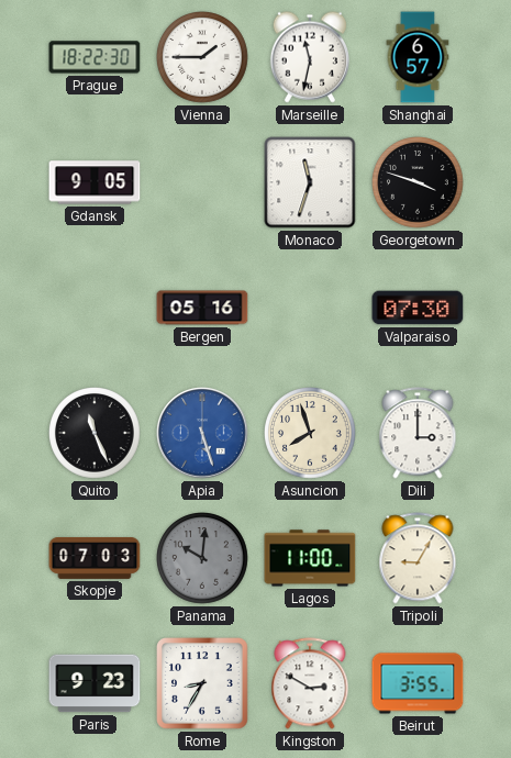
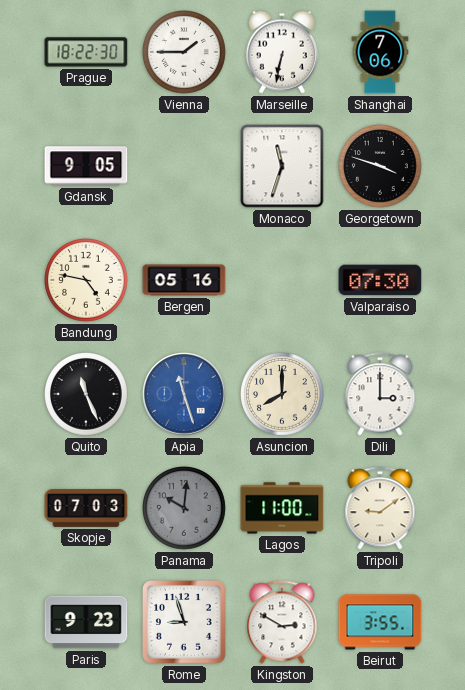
Marseille: 11:32 -> 6:32 (282, 52)
Shanghai: 6:57 -> 7:06 (380, 52)
Bandung: none -> 4:47 (87, 281)
Apia: 5:27 -> 11:27 (184, 394)
Asuncion: 7:57 -> 8:00 (283, 395)
Tripoli: 9:05 -> 9:09 (380, 508)
Rome: 8:35 -> 8:57 (184, 622)
